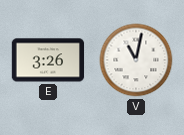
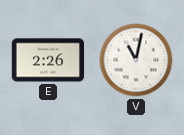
E: 3:26 -> 2:26 (48, 60)
